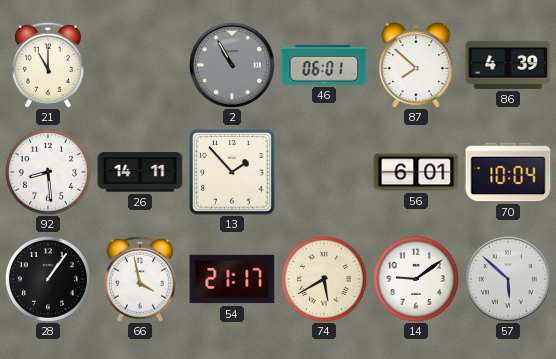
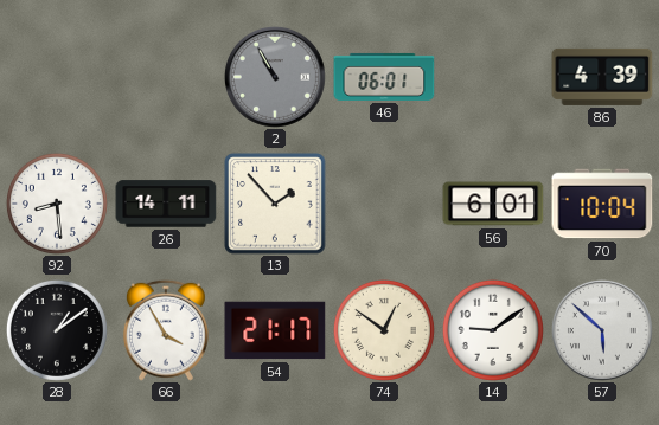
21: 11:00 -> none (48, 65)
87: 7:52 -> none (416, 65)
28: 1:06 -> 1:09 (57, 330)
66: 3:58 -> 3:55 (166, 330)
74: 5:40 -> 12:51 (384, 330)
